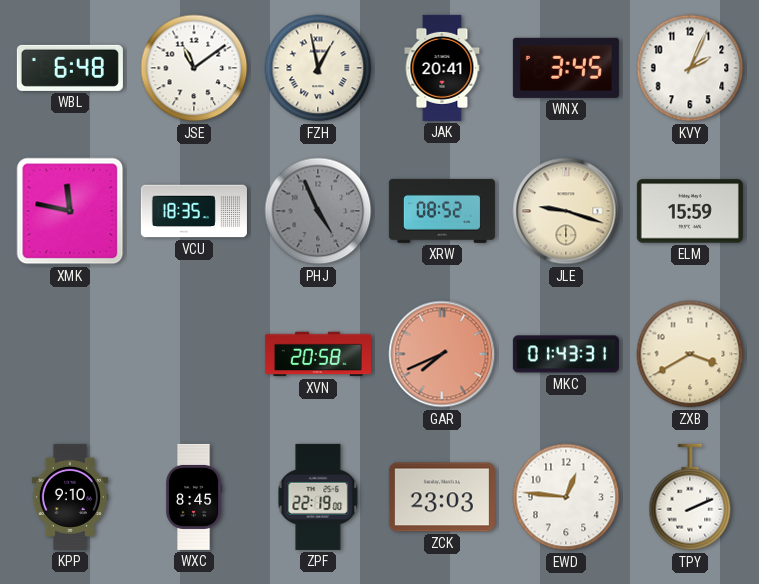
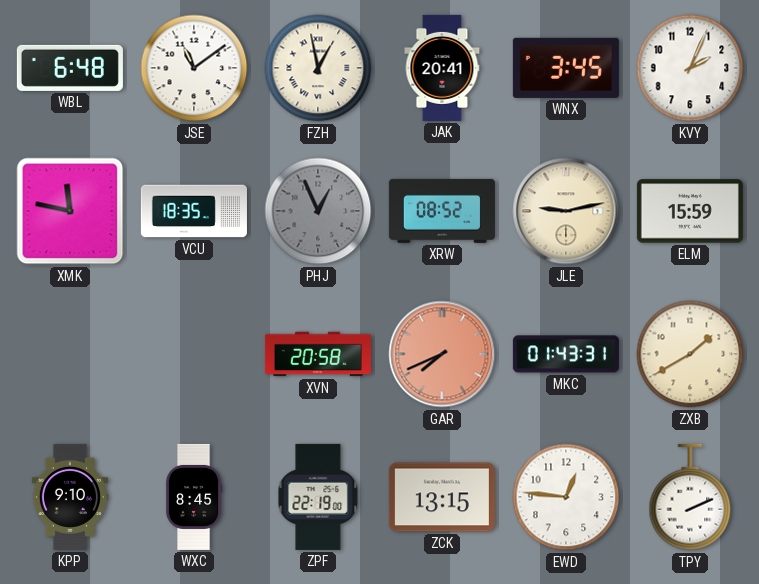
PHJ: 4:56 -> 12:56 (318, 211)
JLE: 9:18 -> 9:13 (566, 211)
ZXB: 3:40 -> 1:40 (690, 354)
ZCK: 23:03 -> 13:15 (442, 497)
